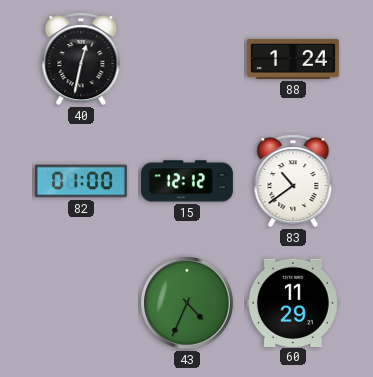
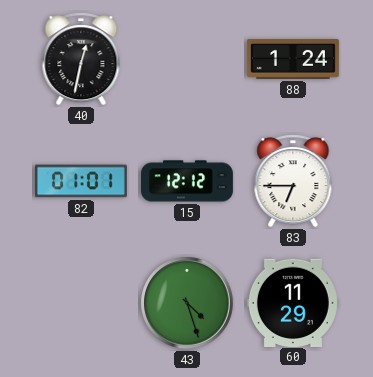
82: 01:00 -> 01:01 (81, 181)
83: 10:39 -> 6:45 (293, 181)
43: 4:34 -> 4:27 (187, 303)
